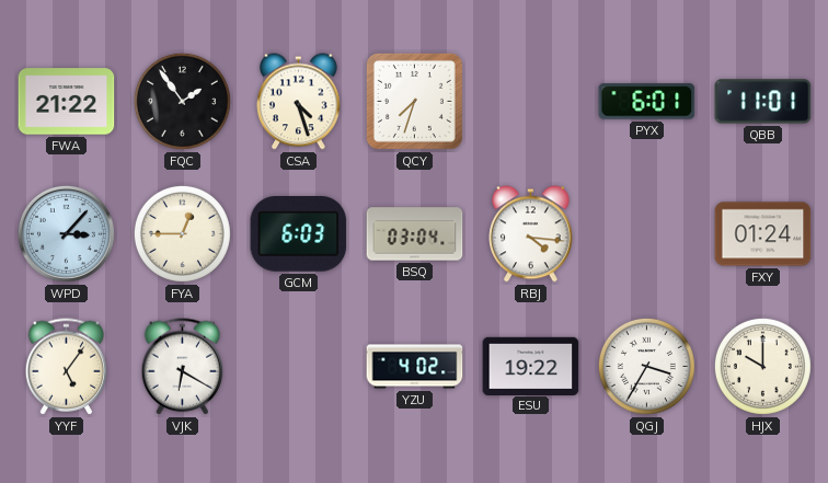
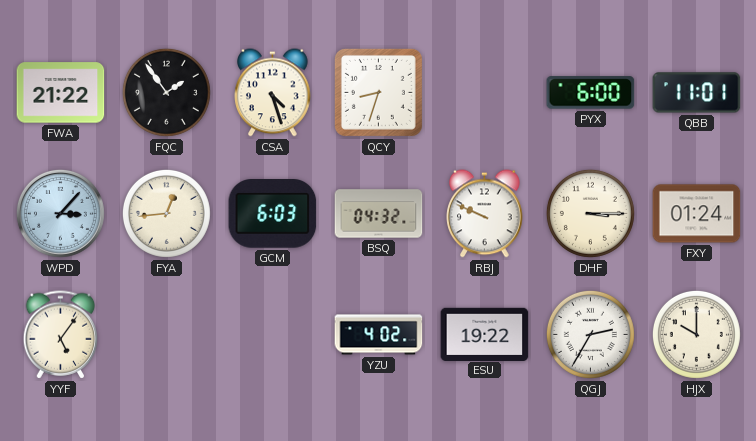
QCY: 7:33 -> 8:33 (378, 92)
PYX: 6:01 -> 6:00 (591, 93)
FYA: 12:45 -> 12:44 (166, 213)
BSQ: 03:04 -> 04:32 (379, 214)
RBJ: 4:16 -> 9:49 (485, 214)
DHF: none -> 3:15 (590, 213)
VJK: 6:20 -> none (183, 367)
QGJ: 3:35 -> 2:35 (590, 334)
